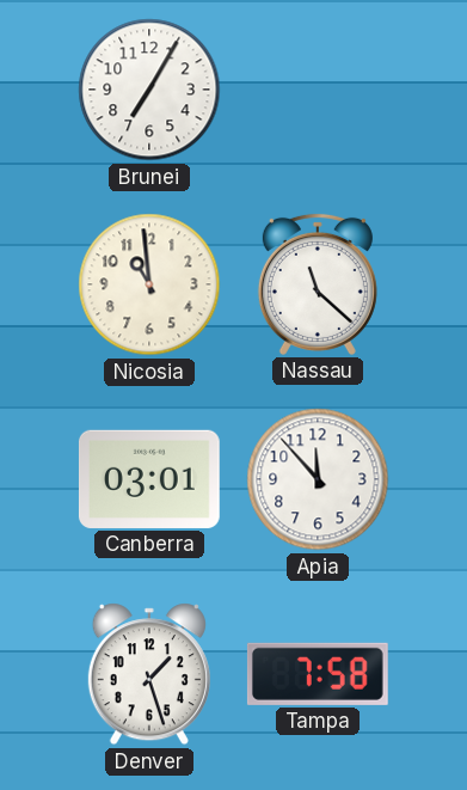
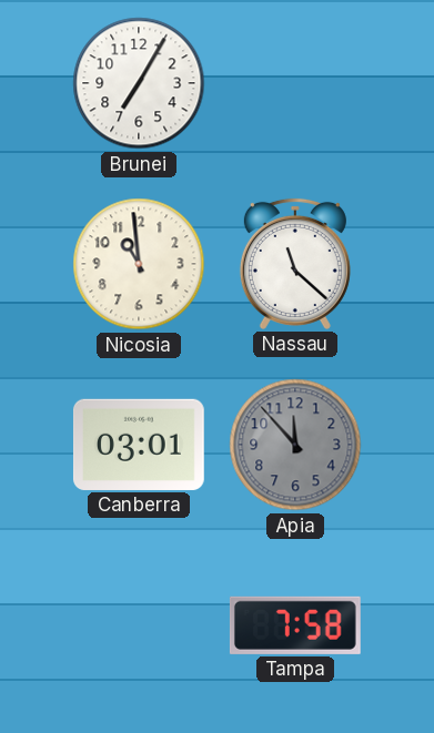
Apia dial: white -> grey (295, 445)
Denver: 1:27 -> none (149, 674)
